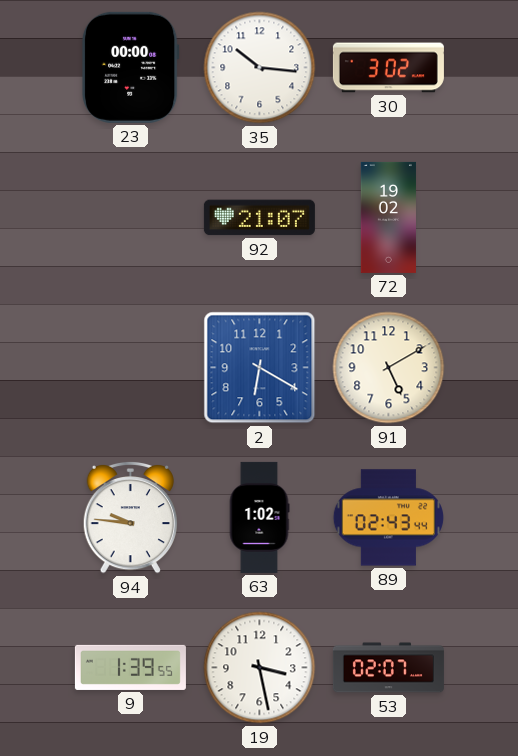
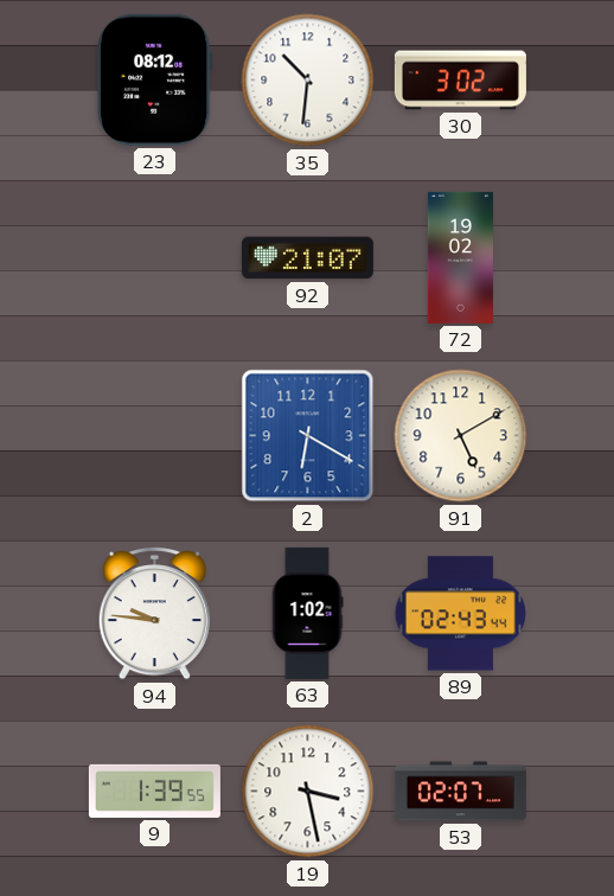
23: 00:00 -> 08:12 (154, 79)
35: 10:16 -> 10:31 (308, 81)
